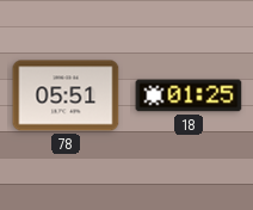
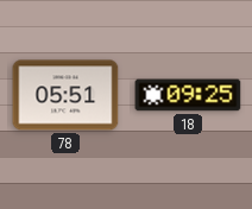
18: 01:25 -> 09:25 (188, 95)
